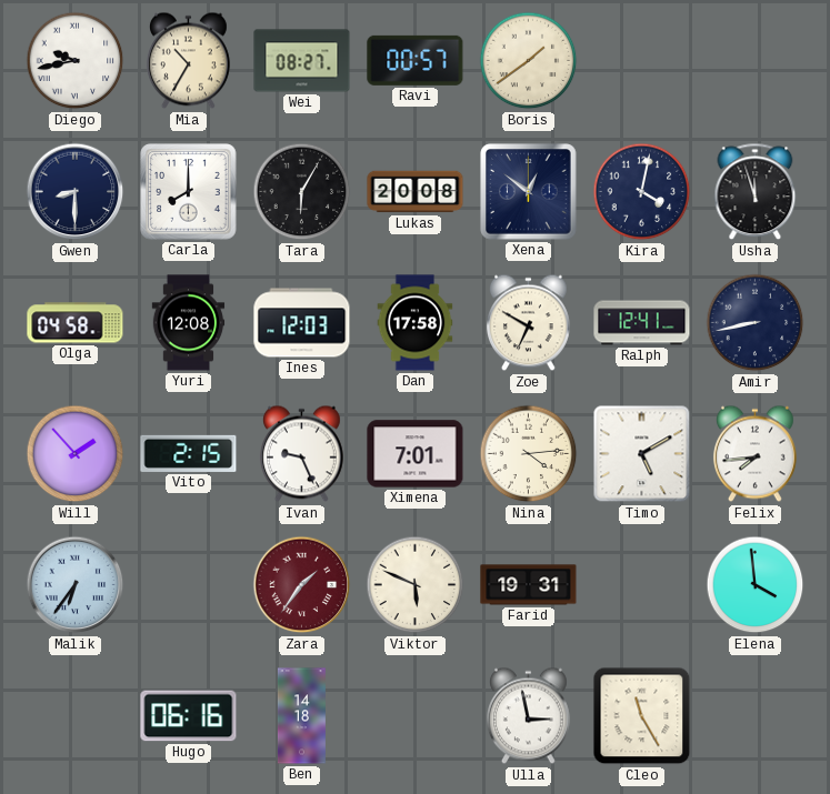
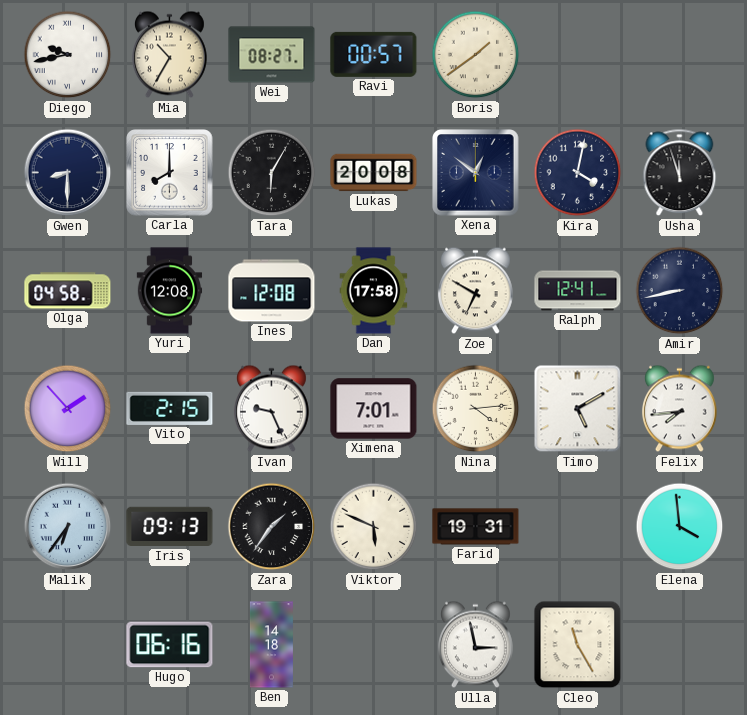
Ines: 12:03 -> 12:08 (272, 291)
Iris: none -> 09:13 (170, 527)
Zara dial: burgundy -> black (272, 527)
